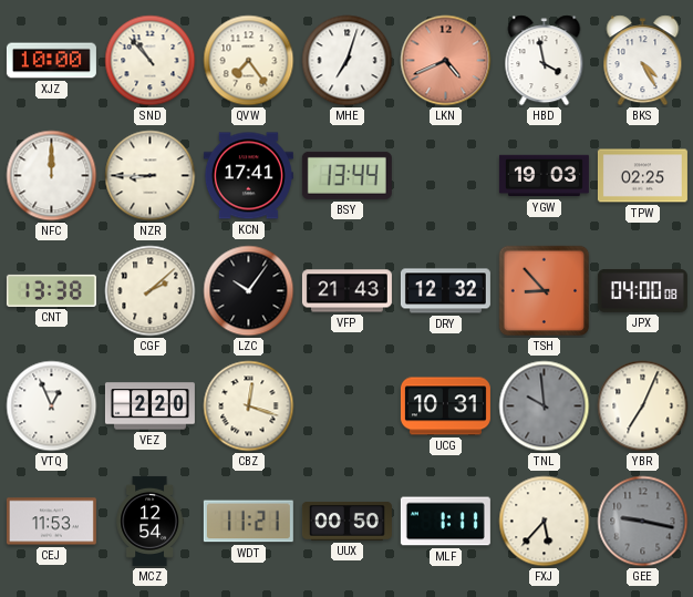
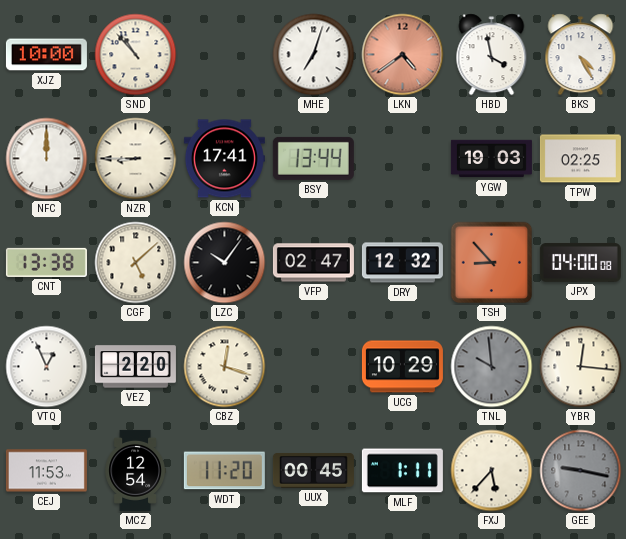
QVW: 7:24 -> none (249, 61)
LKN: 4:41 -> 4:39 (403, 55)
CGF: 2:08 -> 5:08 (136, 263)
VFP: 21:43 -> 02:47 (313, 263)
UCG: 10:31 -> 10:29 (402, 367)
YBR: 7:04 -> 12:16 (581, 367)
WDT: 11:21 -> 11:20 (224, 471)
UUX: 00:50 -> 00:45 (313, 471)
